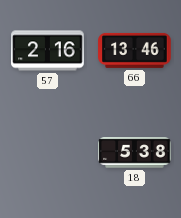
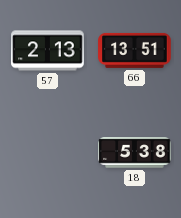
57: 2:16 -> 2:13 (48, 51)
66: 13:46 -> 13:51 (135, 50)
